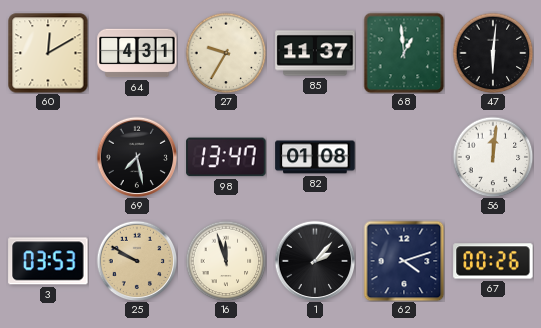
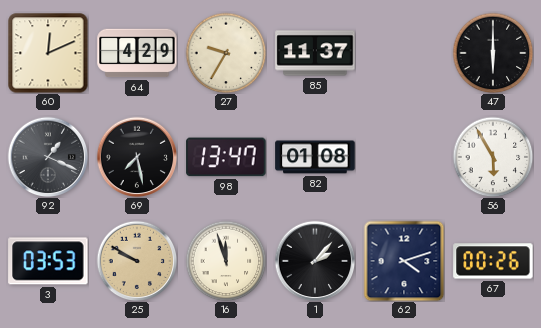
60: 12:10 -> 12:11 (48, 53)
64: 4:31 -> 4:29 (137, 53)
68: 12:59 -> none (404, 53)
47: 6:01 -> 6:00 (493, 53)
92: none -> 1:19 (48, 157)
56: 12:01 -> 5:55 (493, 157)
